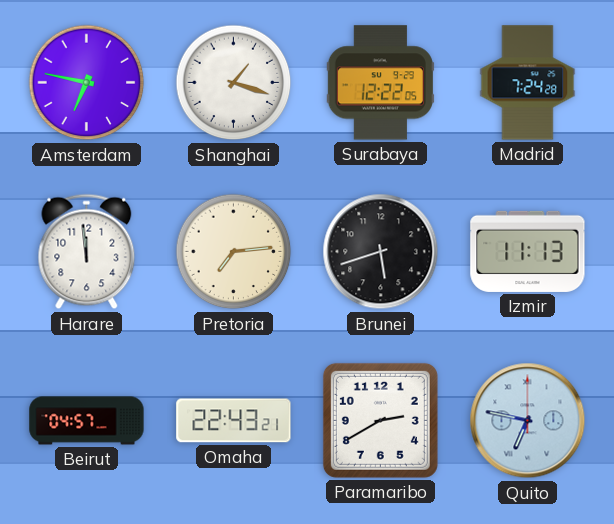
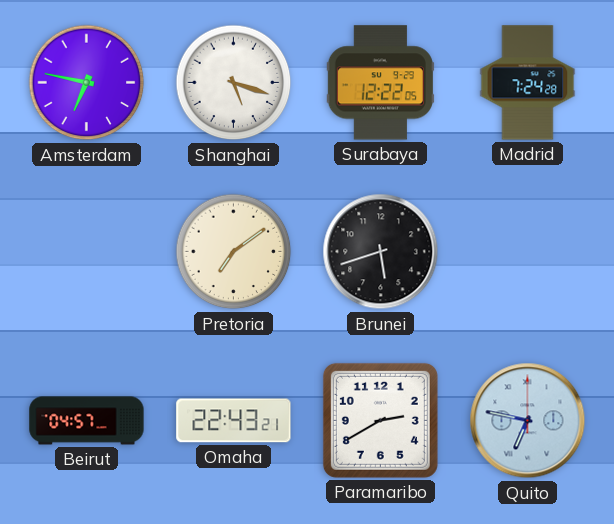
Shanghai: 1:18 -> 5:18 (234, 83)
Harare: 11:59 -> none (87, 252)
Pretoria: 7:14 -> 7:09 (234, 252)
Izmir: 11:13 -> none (528, 251)
